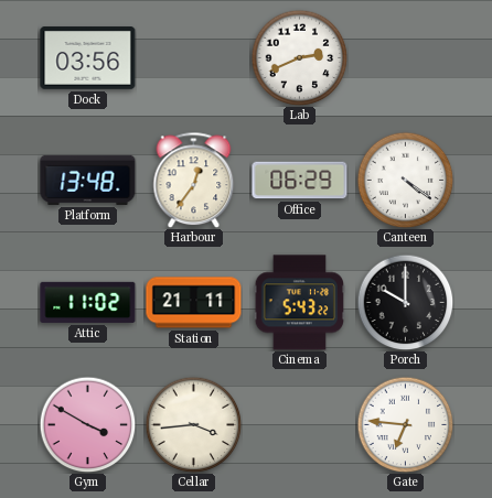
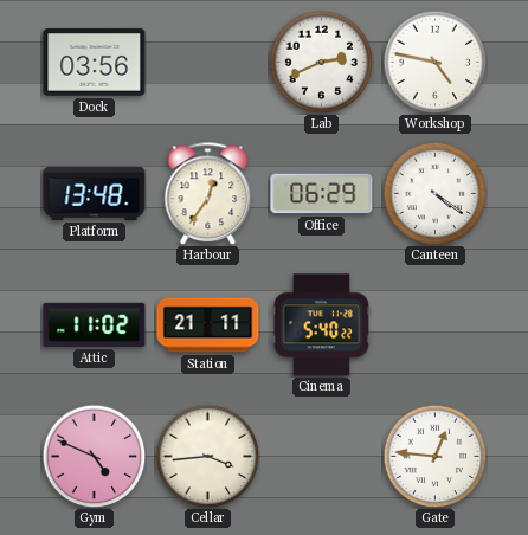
Workshop: none -> 4:47 (434, 62)
Cinema: 5:43 -> 5:40 (322, 325)
Porch: 10:00 -> none (405, 302)
Gym: 3:50 -> 4:49 (94, 456)
Gate: 6:46 -> 12:46 (434, 456)
